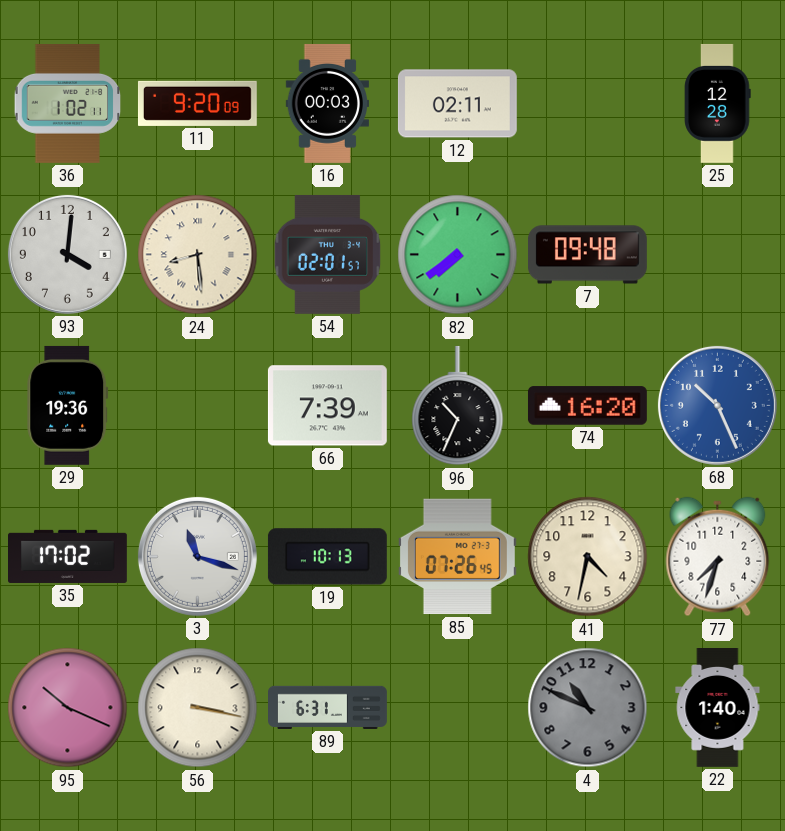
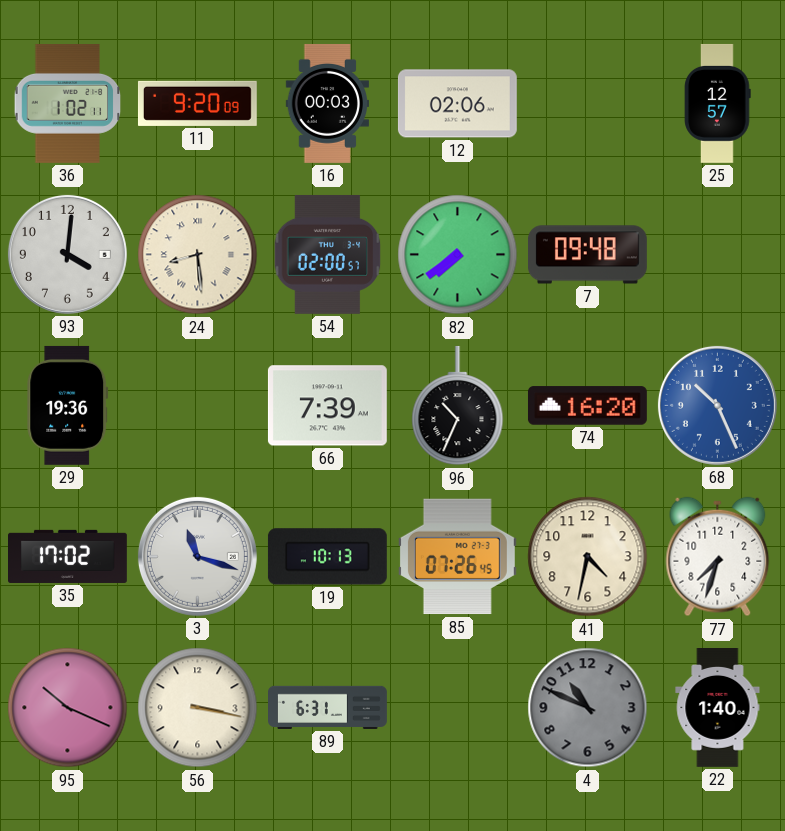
12: 02:11 -> 02:06 (457, 104)
25: 12:28 -> 12:57 (718, 103)
54: 02:01 -> 02:00 (328, 254)
